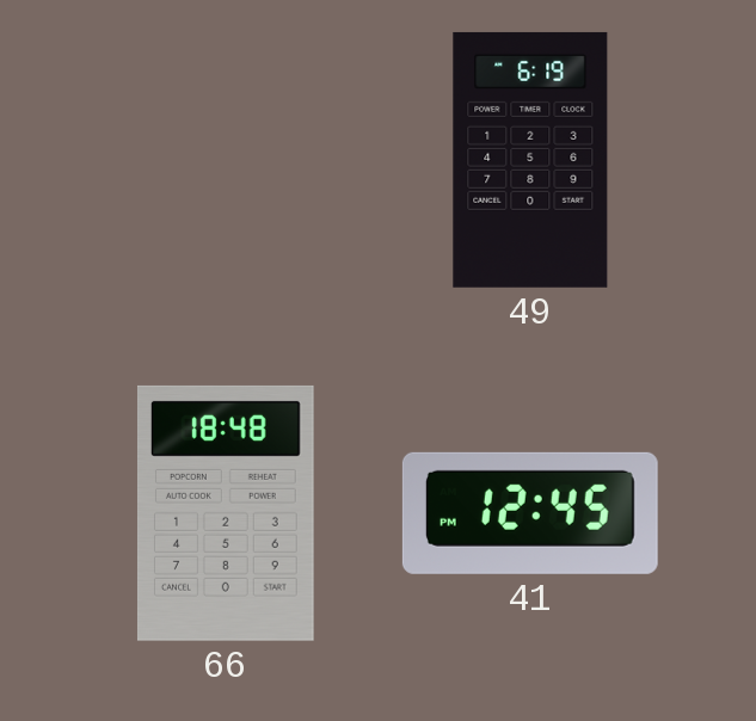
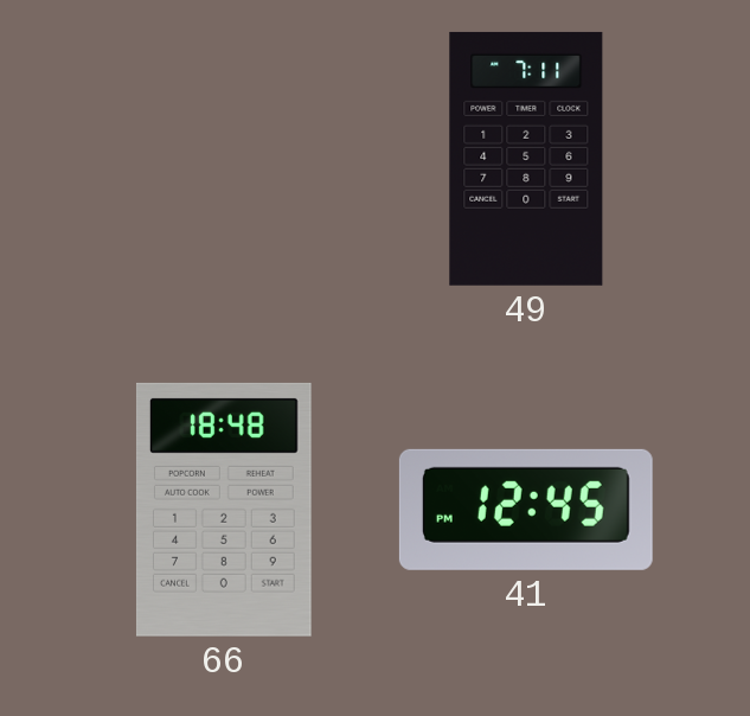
49: 6:19 -> 7:11 (526, 159)
